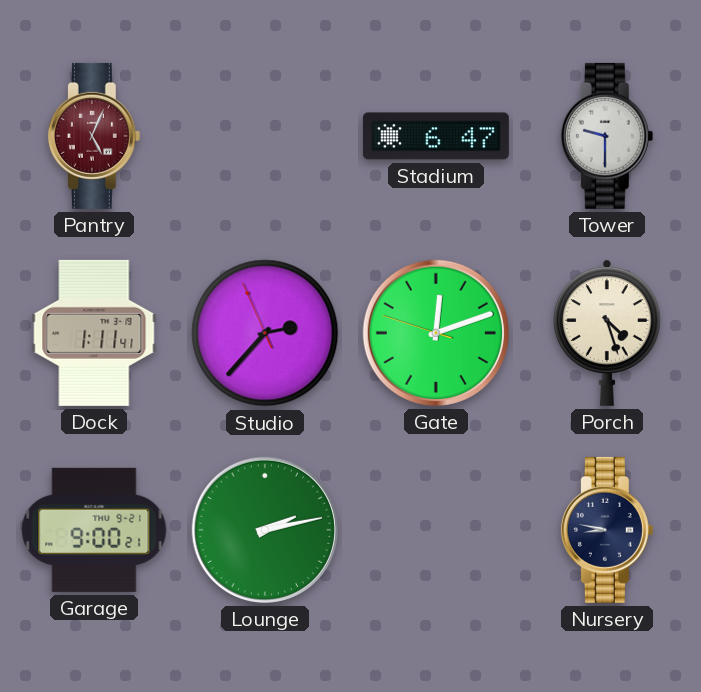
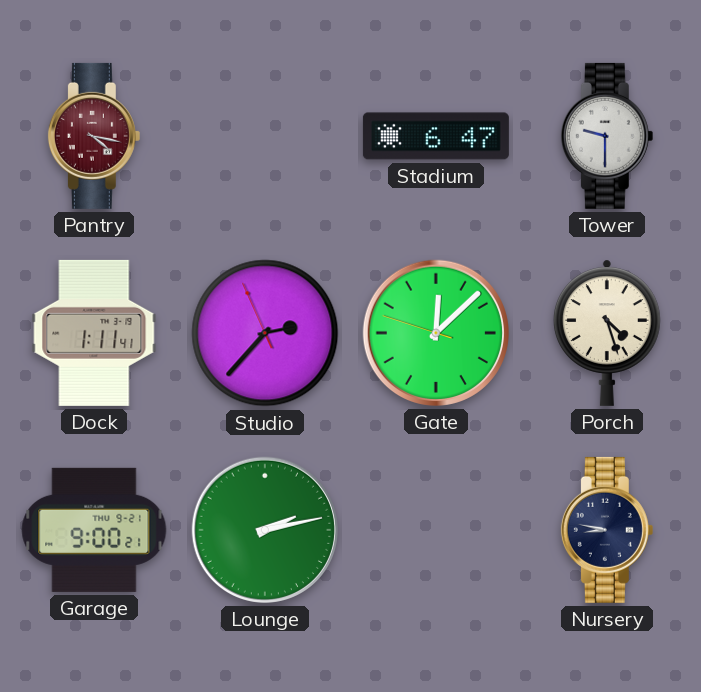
Pantry: 5:04 -> 4:17 (94, 136)
Gate: 12:11 -> 12:07 (436, 333)
